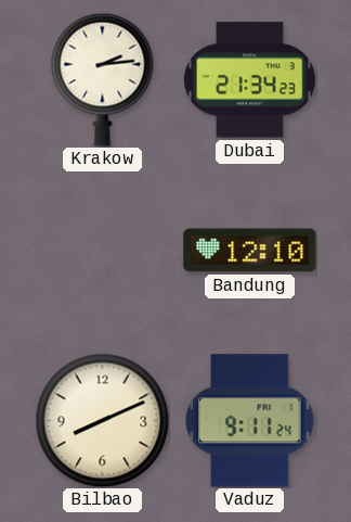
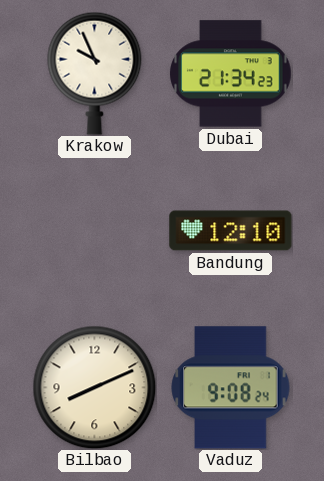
Krakow: 2:14 -> 9:56 (95, 73)
Vaduz: 9:11 -> 9:08 (231, 388)
